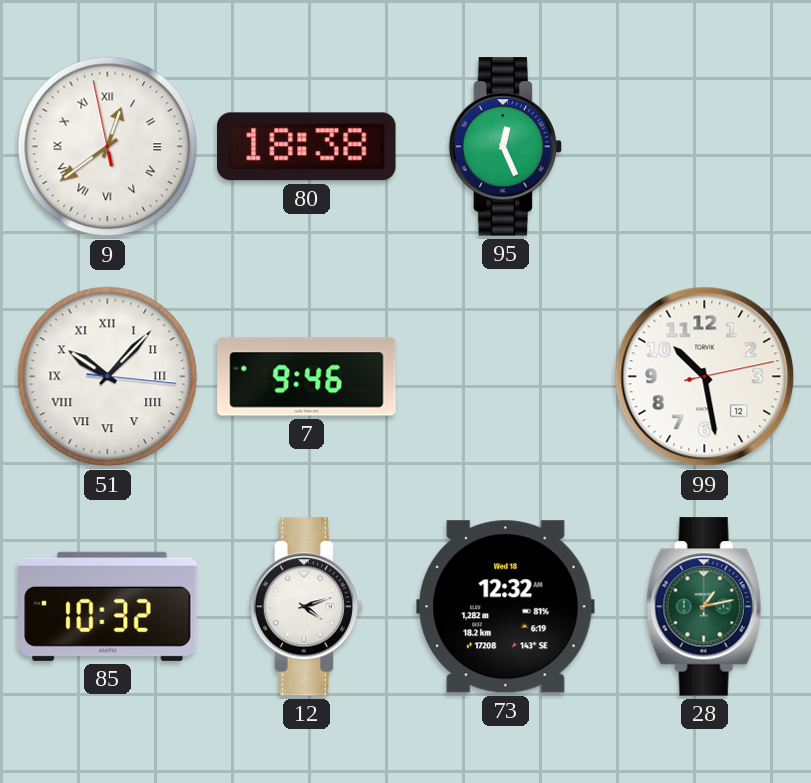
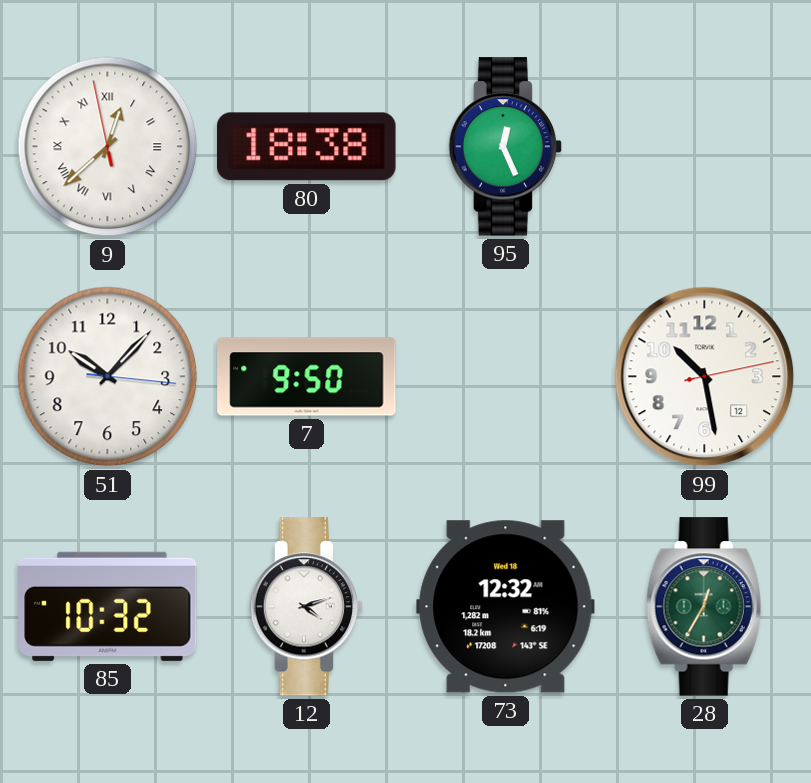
9: 12:38 -> 12:37 (108, 147)
51 numerals: Roman -> Arabic (108, 377)
7: 9:46 -> 9:50 (307, 377)
28: 1:13 -> 12:35 (704, 607)
